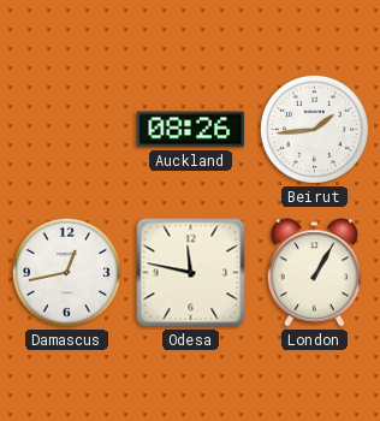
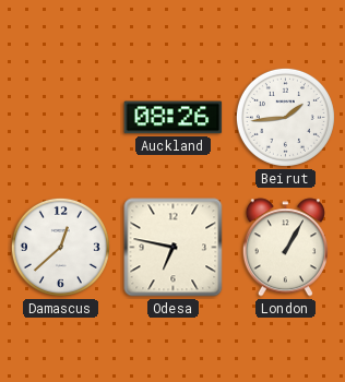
Damascus: 12:43 -> 12:38 (60, 247)
Odesa: 11:47 -> 6:47 (174, 248)
